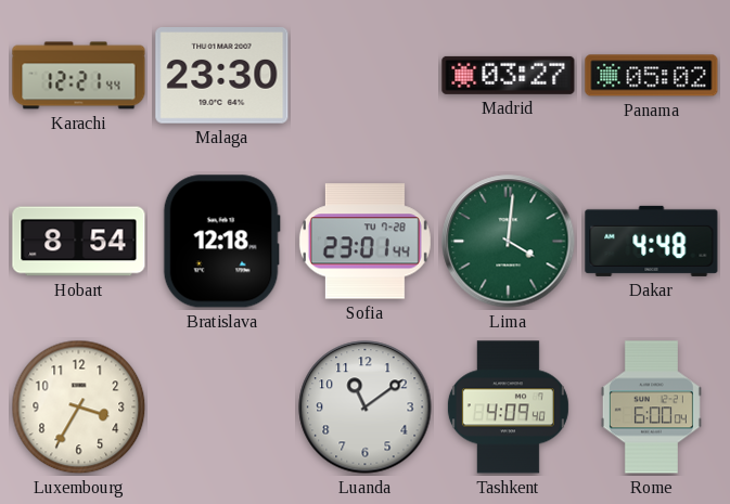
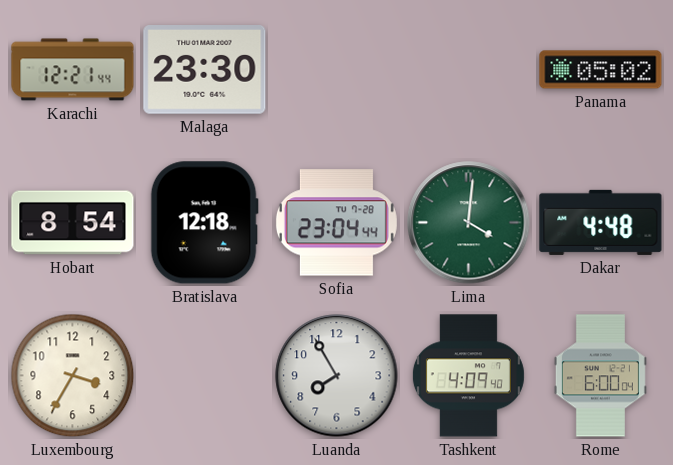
Madrid: 03:27 -> none (509, 75)
Sofia: 23:01 -> 23:04 (336, 223)
Luanda: 11:09 -> 7:55 (337, 376)
